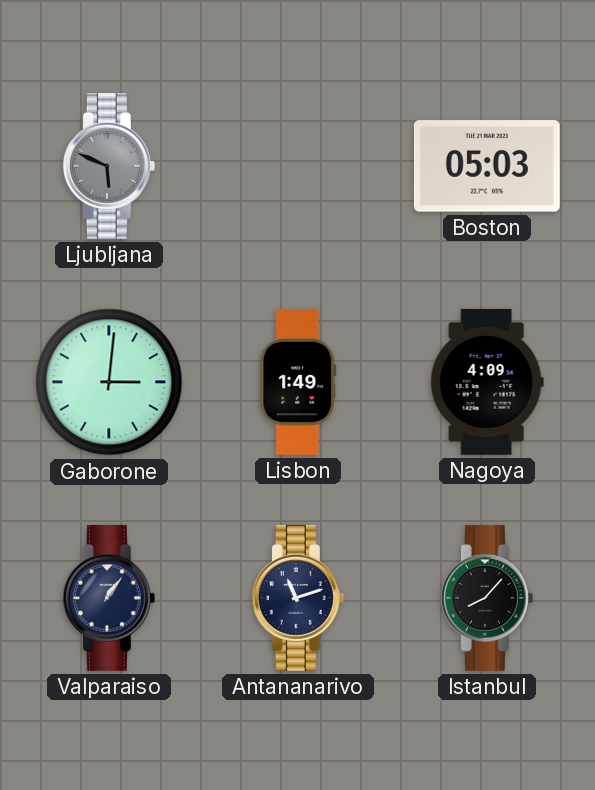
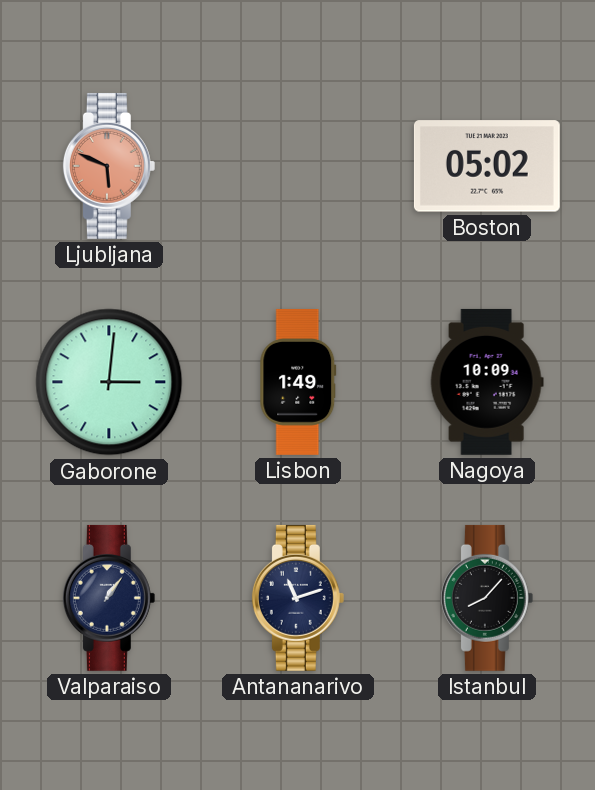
Ljubljana dial: grey -> salmon (109, 166)
Boston: 05:03 -> 05:02 (487, 166)
Nagoya: 4:09 -> 10:09 (487, 382)
